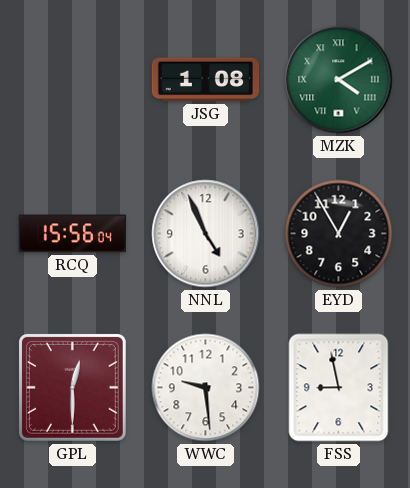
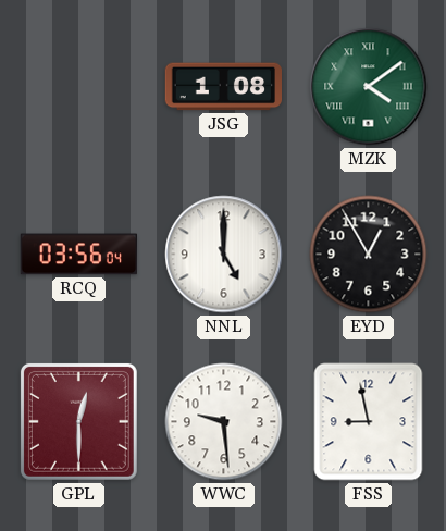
MZK: 4:10 -> 4:09 (369, 87)
RCQ: 15:56 -> 03:56 (78, 255)
NNL: 4:56 -> 5:00 (224, 255)
